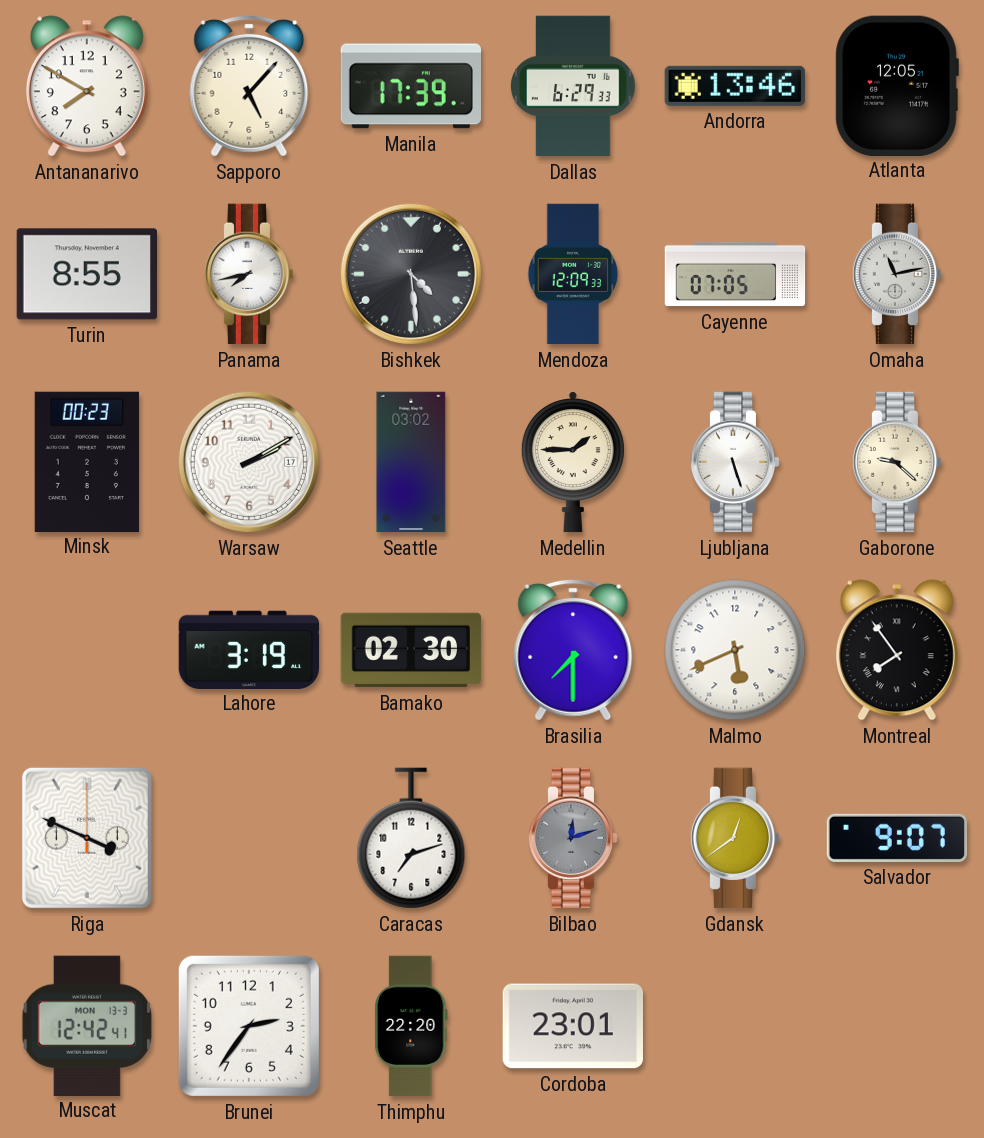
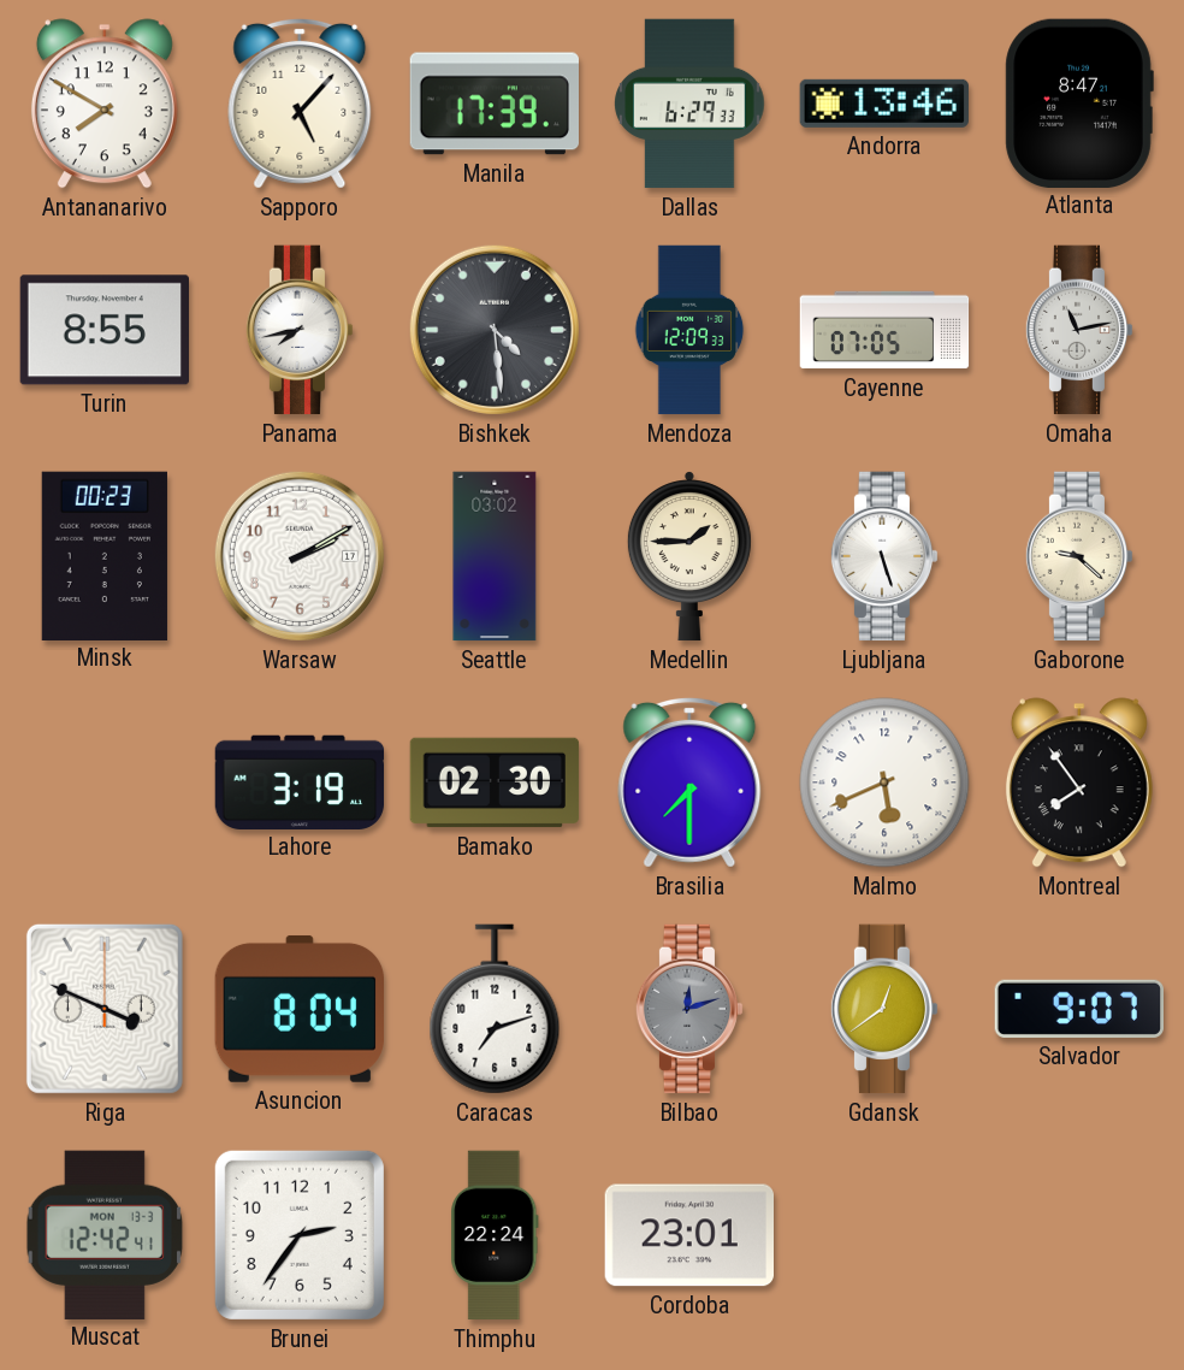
Atlanta: 12:05 -> 8:47 (1079, 102)
Asuncion: none -> 8:04 (298, 1009)
Thimphu: 22:20 -> 22:24 (495, 1235)
